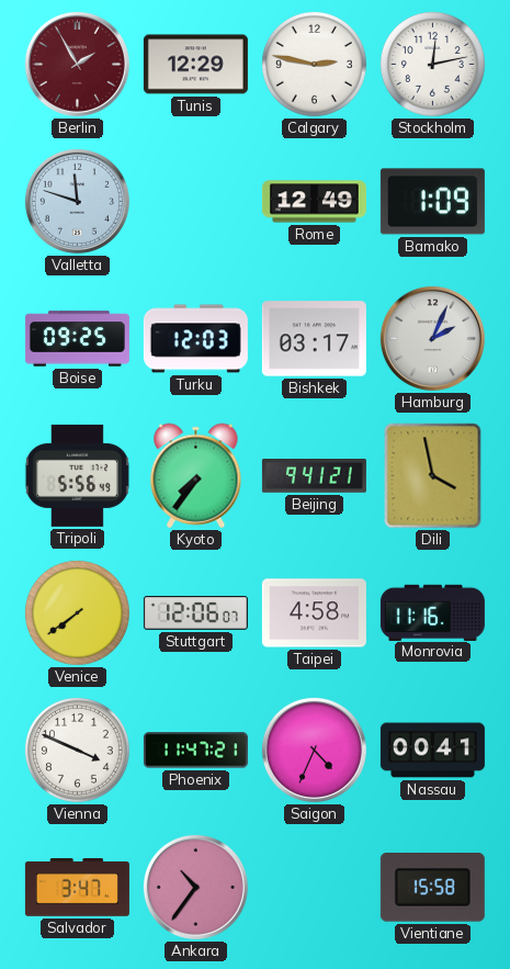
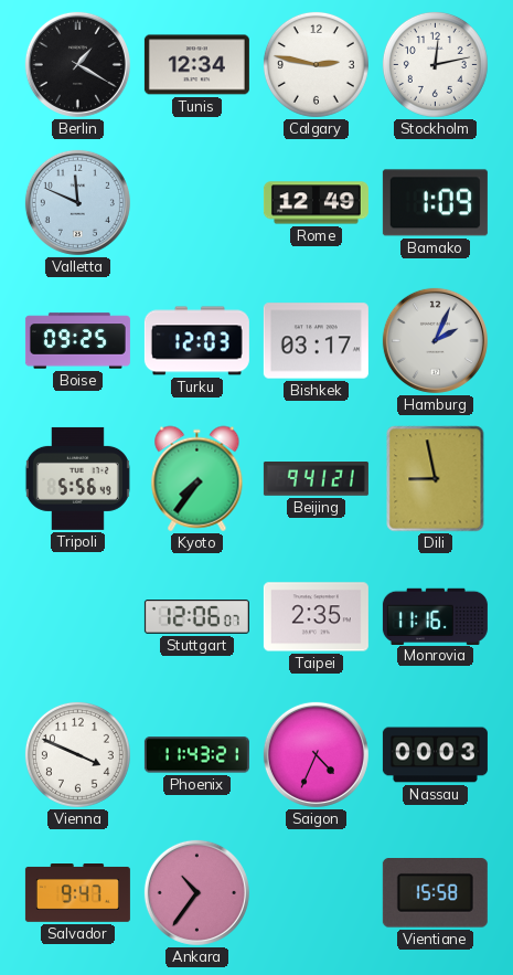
Berlin: 1:55 -> 1:20 (77, 64)
Berlin dial: burgundy -> black (77, 64)
Tunis: 12:29 -> 12:34 (196, 65)
Valletta: 11:48 -> 11:49 (77, 202)
Dili: 3:58 -> 8:58 (436, 479)
Venice: 7:39 -> none (77, 612)
Taipei: 4:58 -> 2:35 (316, 617)
Phoenix: 11:47 -> 11:43 (196, 755)
Nassau: 00:41 -> 00:03 (435, 755)
Salvador: 3:47 -> 9:47 (77, 893)
